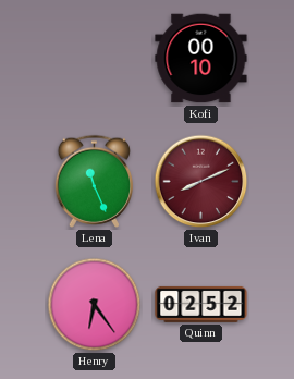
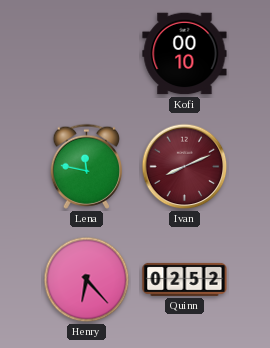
Lena: 11:26 -> 11:47 (86, 166)
Henry: 6:24 -> 6:23 (87, 280)
